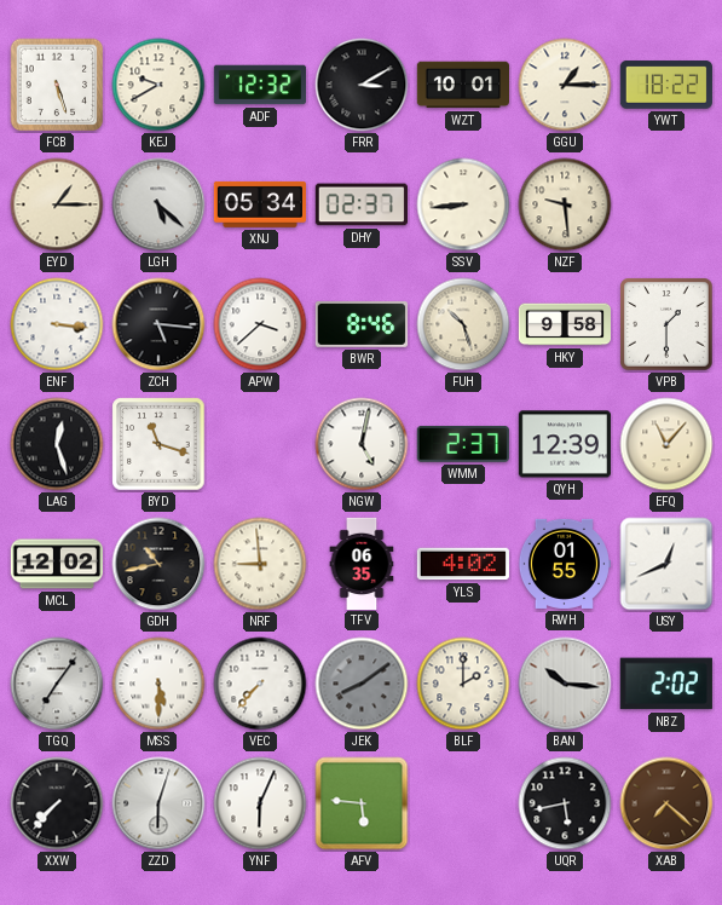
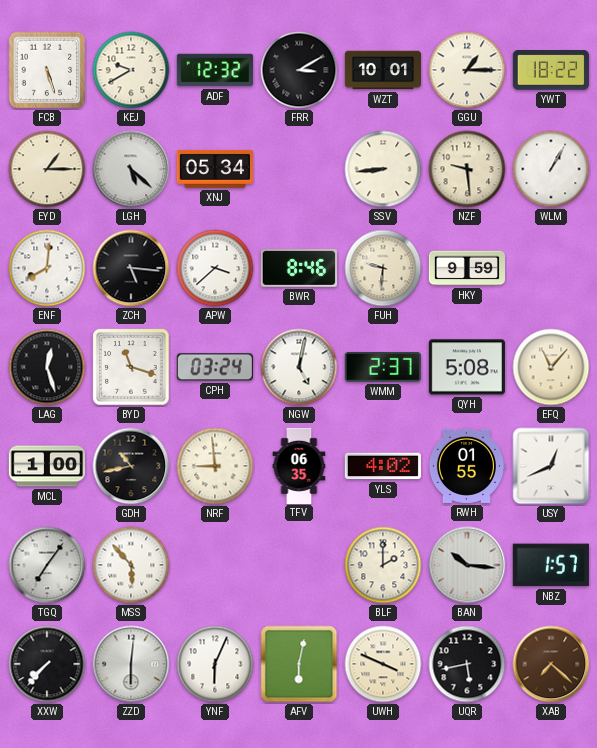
DHY: 02:37 -> none (362, 204)
WLM: none -> 1:05 (551, 169)
ENF: 3:16 -> 8:01 (47, 268)
FUH: 10:27 -> 9:31 (383, 268)
HKY: 9:58 -> 9:59 (466, 268)
VPB: 1:30 -> none (666, 324)
CPH: none -> 03:24 (215, 367)
QYH: 12:39 -> 5:08 (467, 367)
MCL: 12:02 -> 1:00 (46, 466)
MSS: 5:30 -> 5:53 (131, 565)
VEC: 7:37 -> none (260, 684)
JEK: 8:09 -> none (362, 684)
NBZ: 2:02 -> 1:57 (551, 565)
ZZD: 6:03 -> 6:01 (131, 664)
AFV: 5:46 -> 6:02 (299, 664)
UWH: none -> 3:49 (383, 664)
